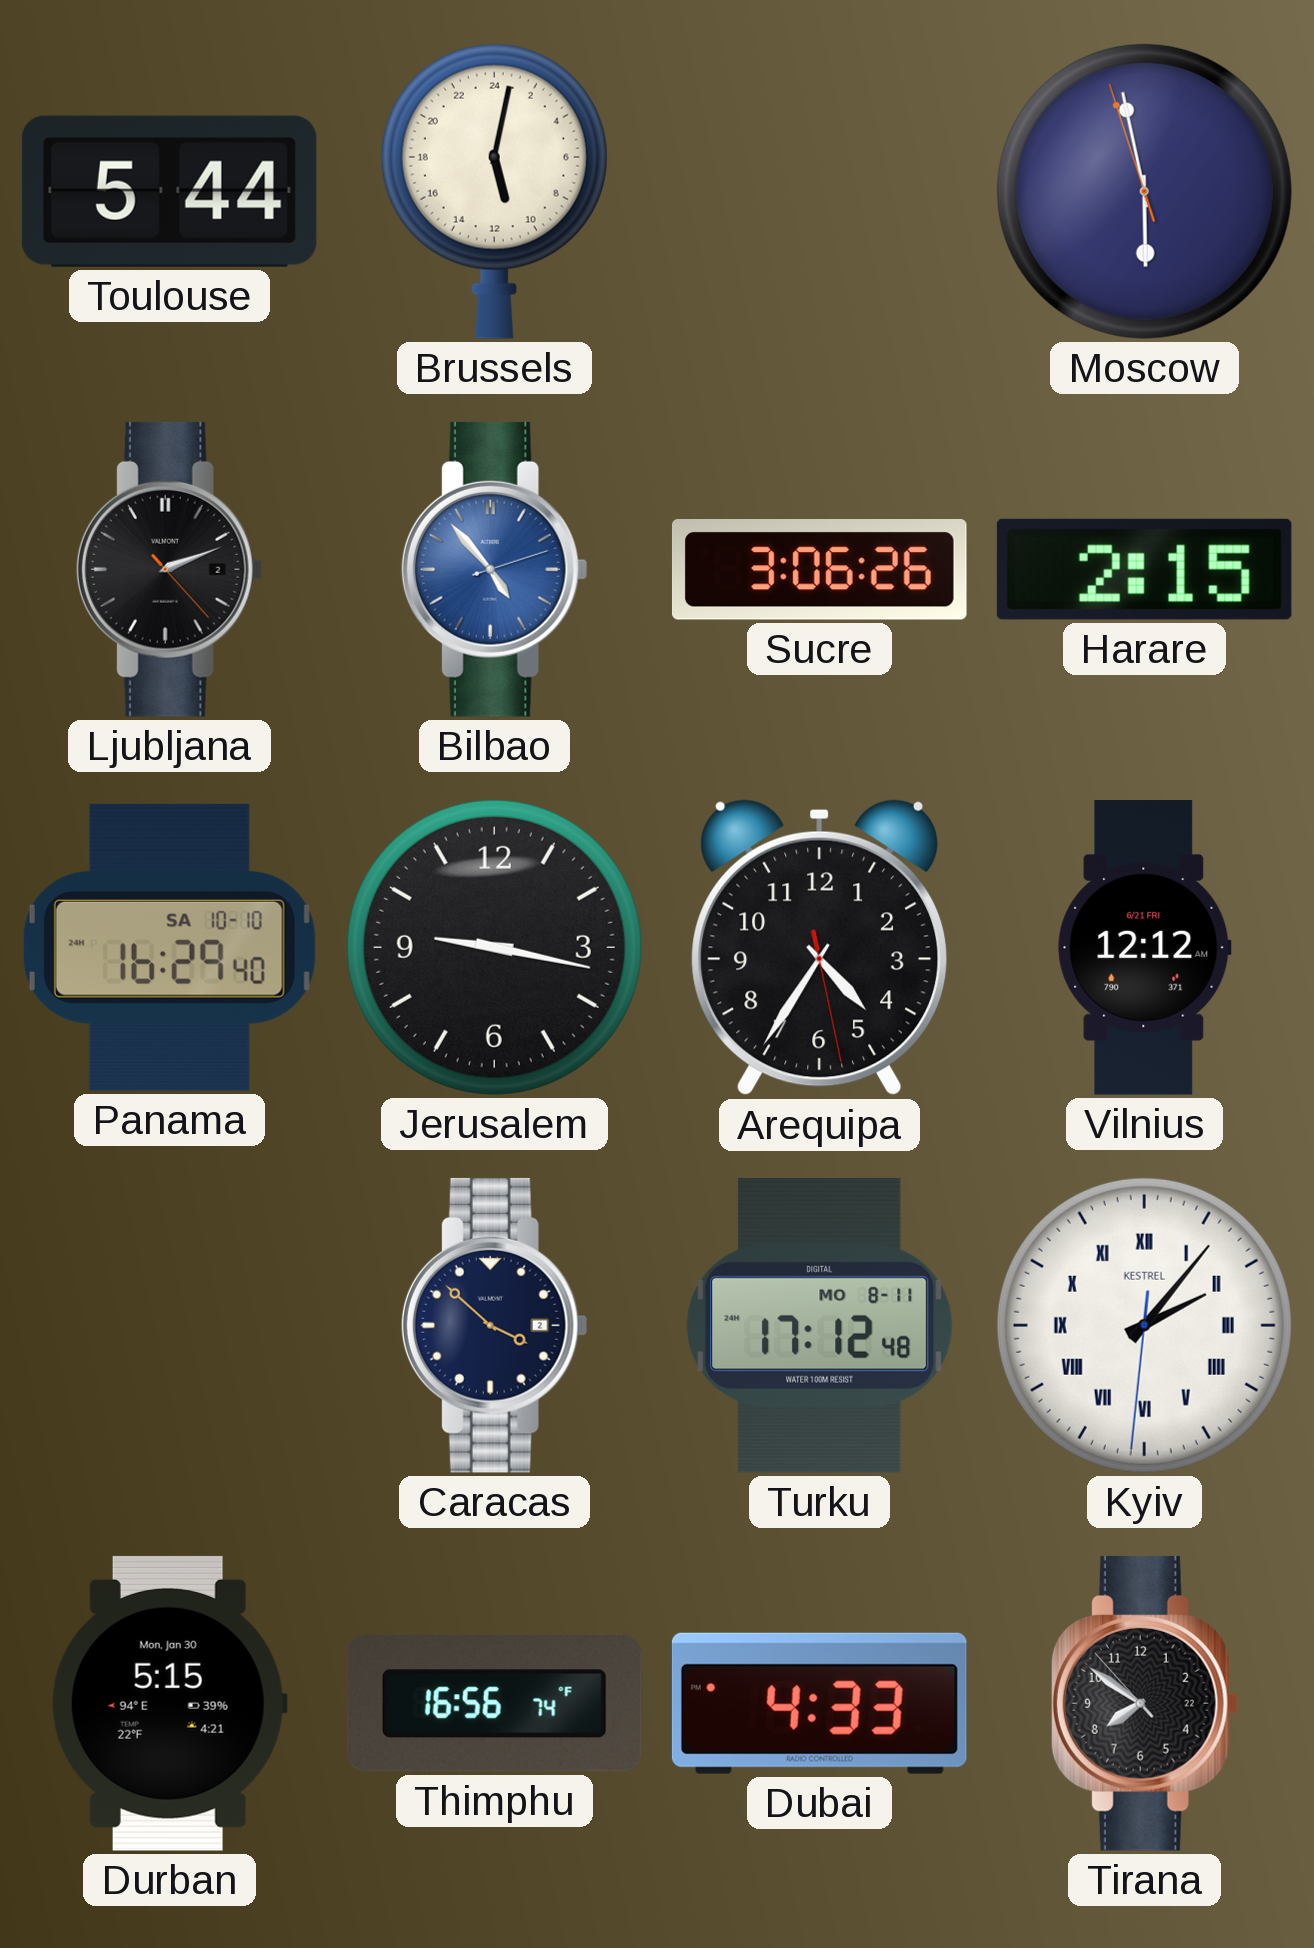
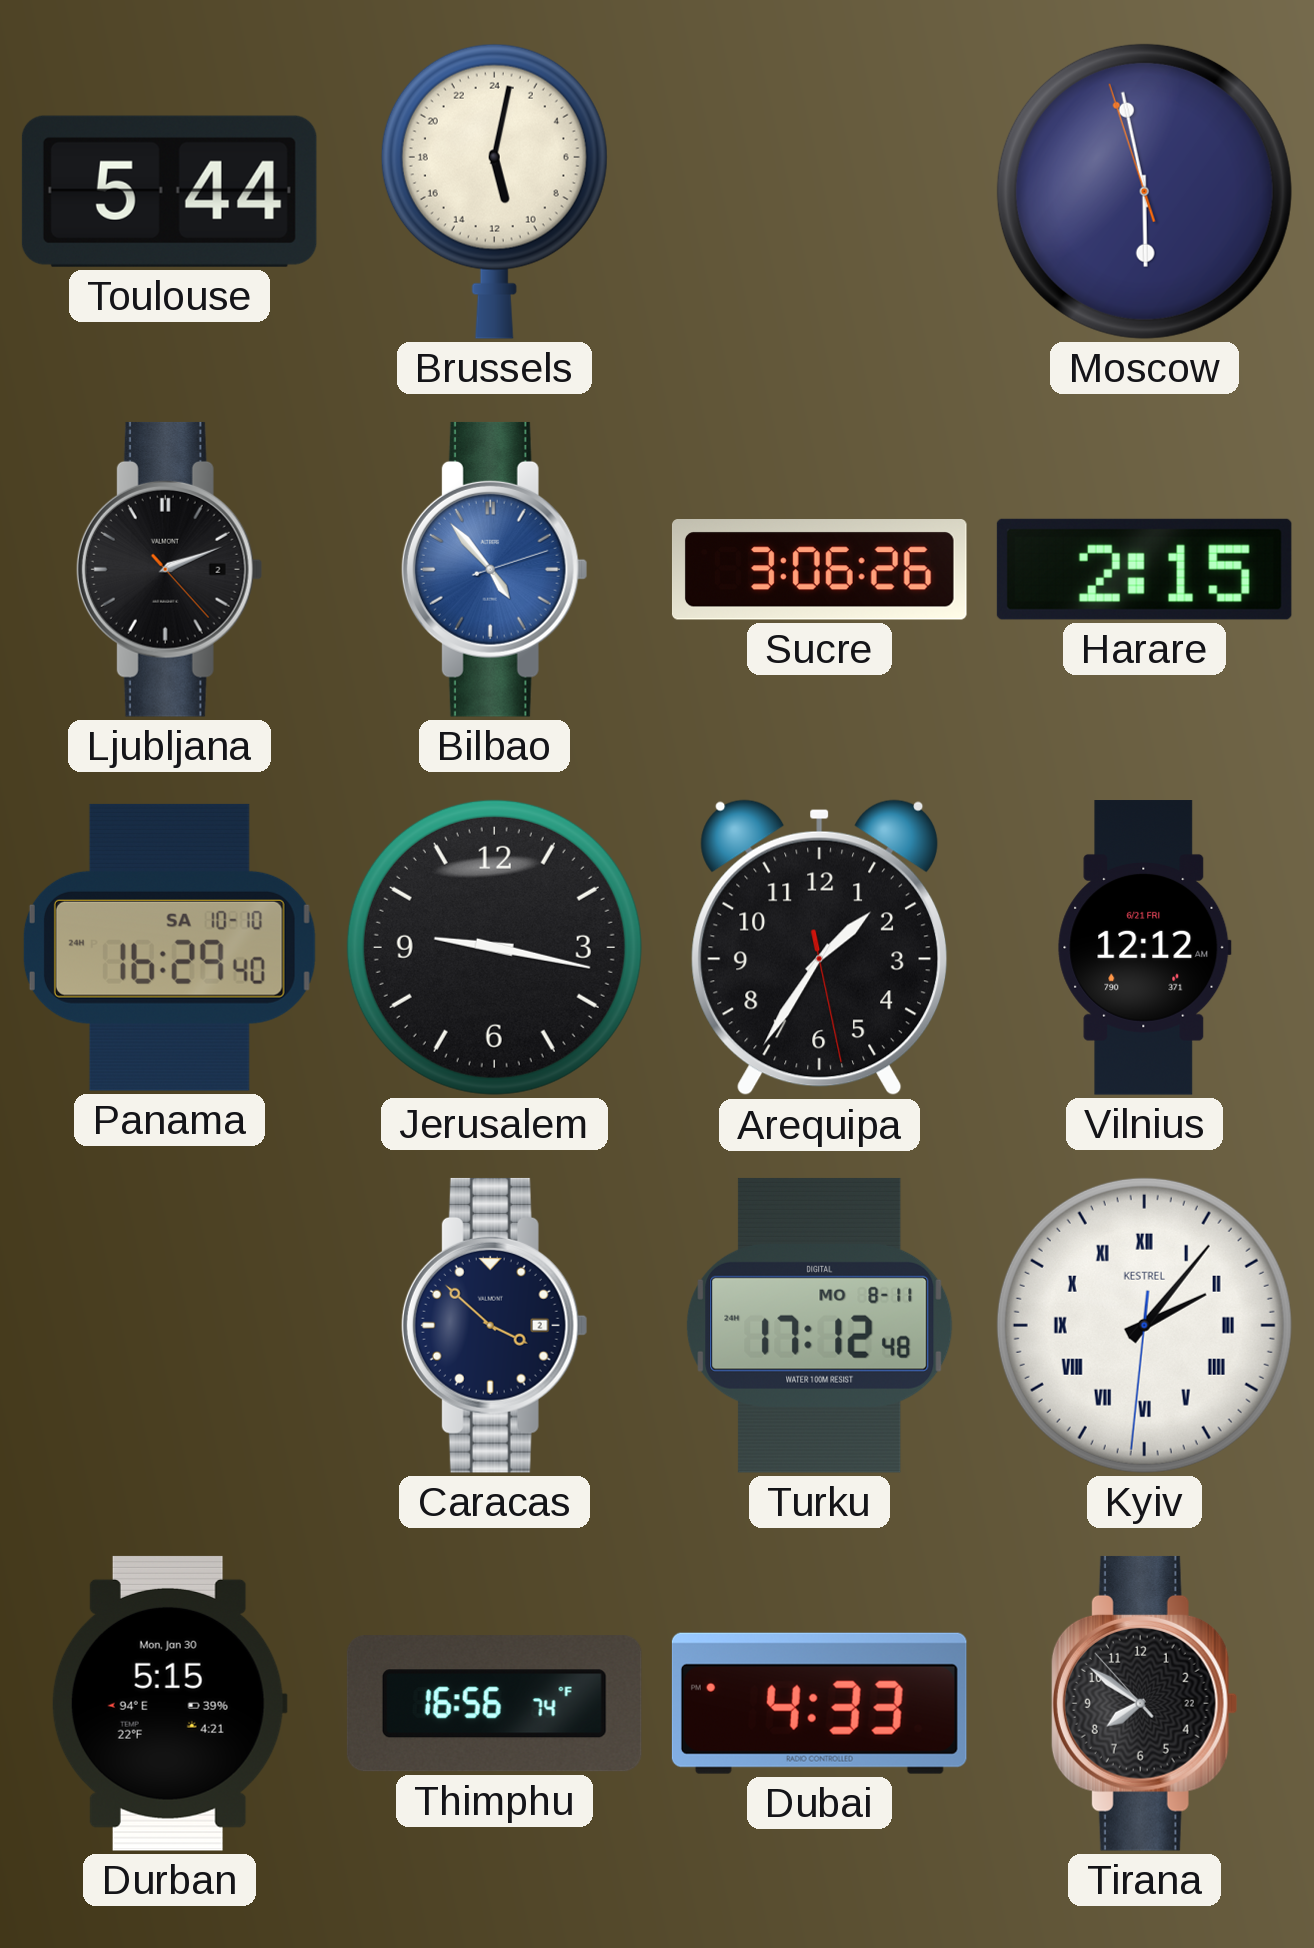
Arequipa: 4:35 -> 1:35 (820, 948)
